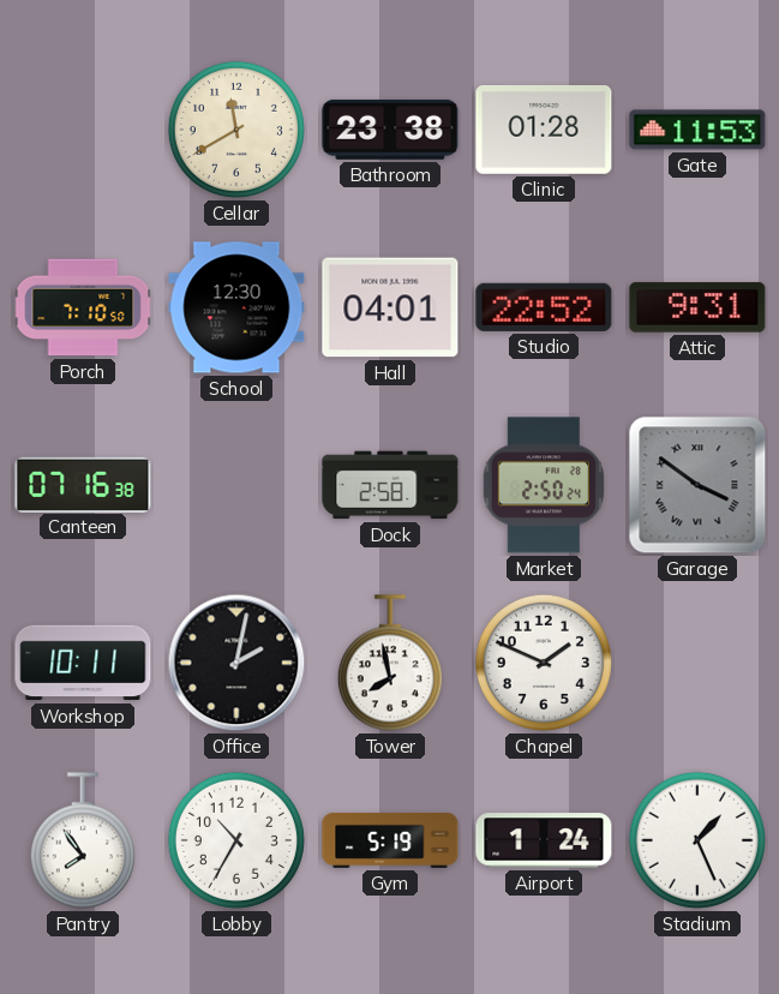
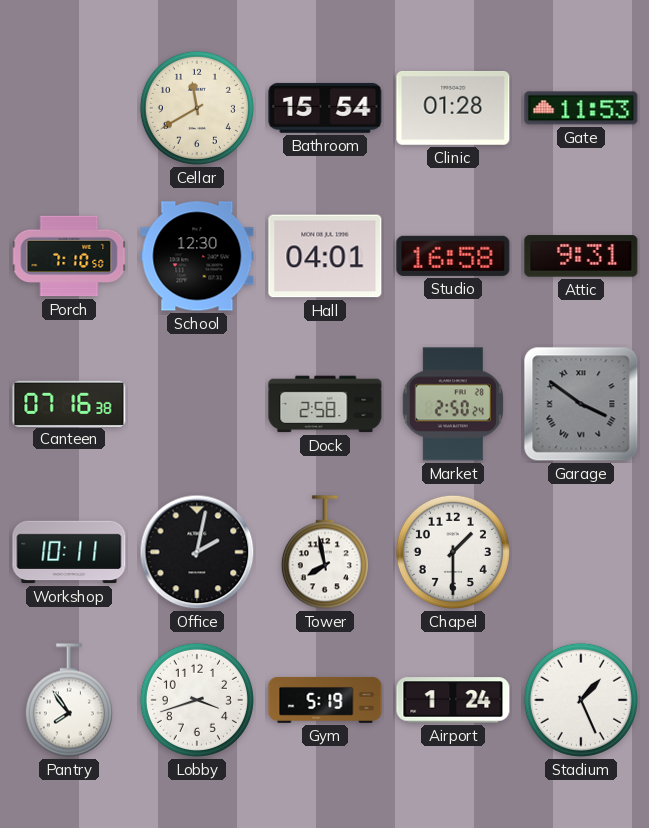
Bathroom: 23:38 -> 15:54 (325, 108)
Studio: 22:52 -> 16:58 (453, 256)
Chapel: 1:49 -> 1:30 (453, 552)
Lobby: 10:35 -> 3:42 (197, 700)
